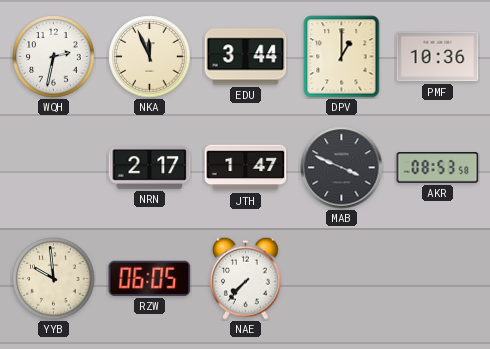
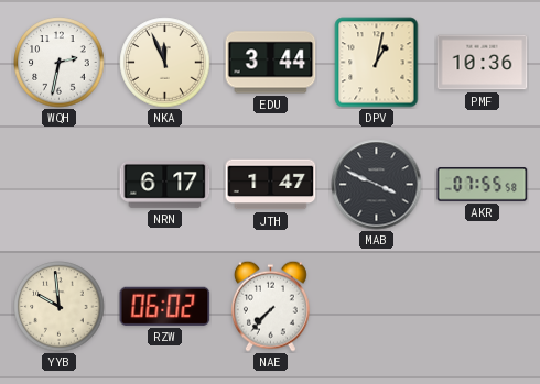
DPV: 1:00 -> 1:02 (377, 63)
NRN: 2:17 -> 6:17 (165, 185)
AKR: 08:53 -> 07:55 (483, 185)
RZW: 06:05 -> 06:02 (165, 306)
